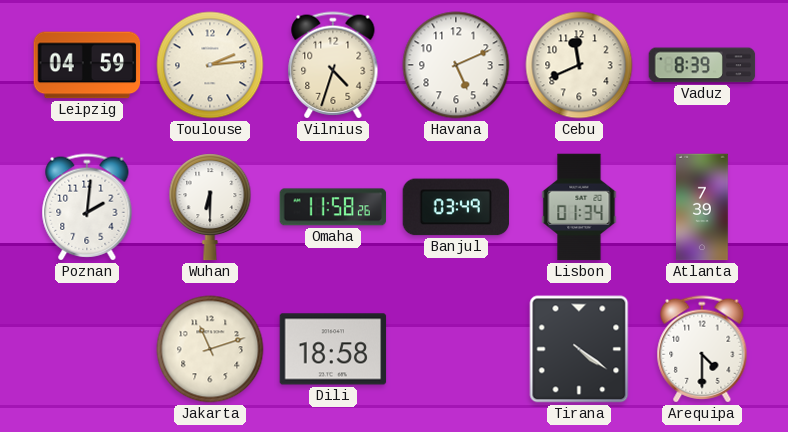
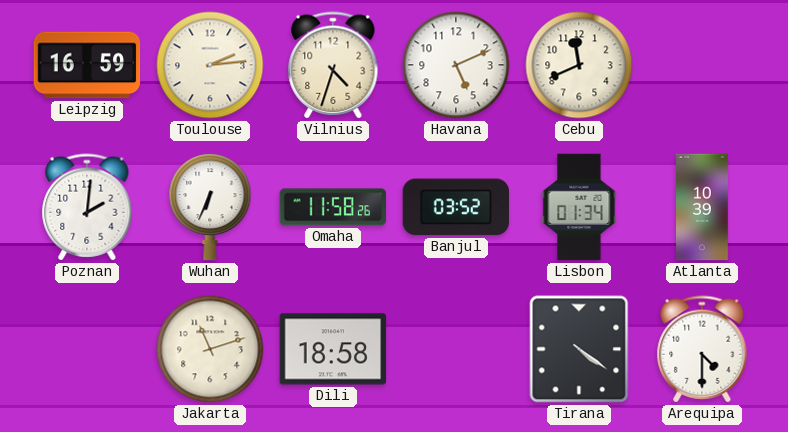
Leipzig: 04:59 -> 16:59 (87, 65)
Vaduz: 8:39 -> none (702, 65)
Wuhan: 6:30 -> 6:34 (210, 207)
Banjul: 03:49 -> 03:52 (456, 207)
Atlanta: 7:39 -> 10:39 (703, 207)
